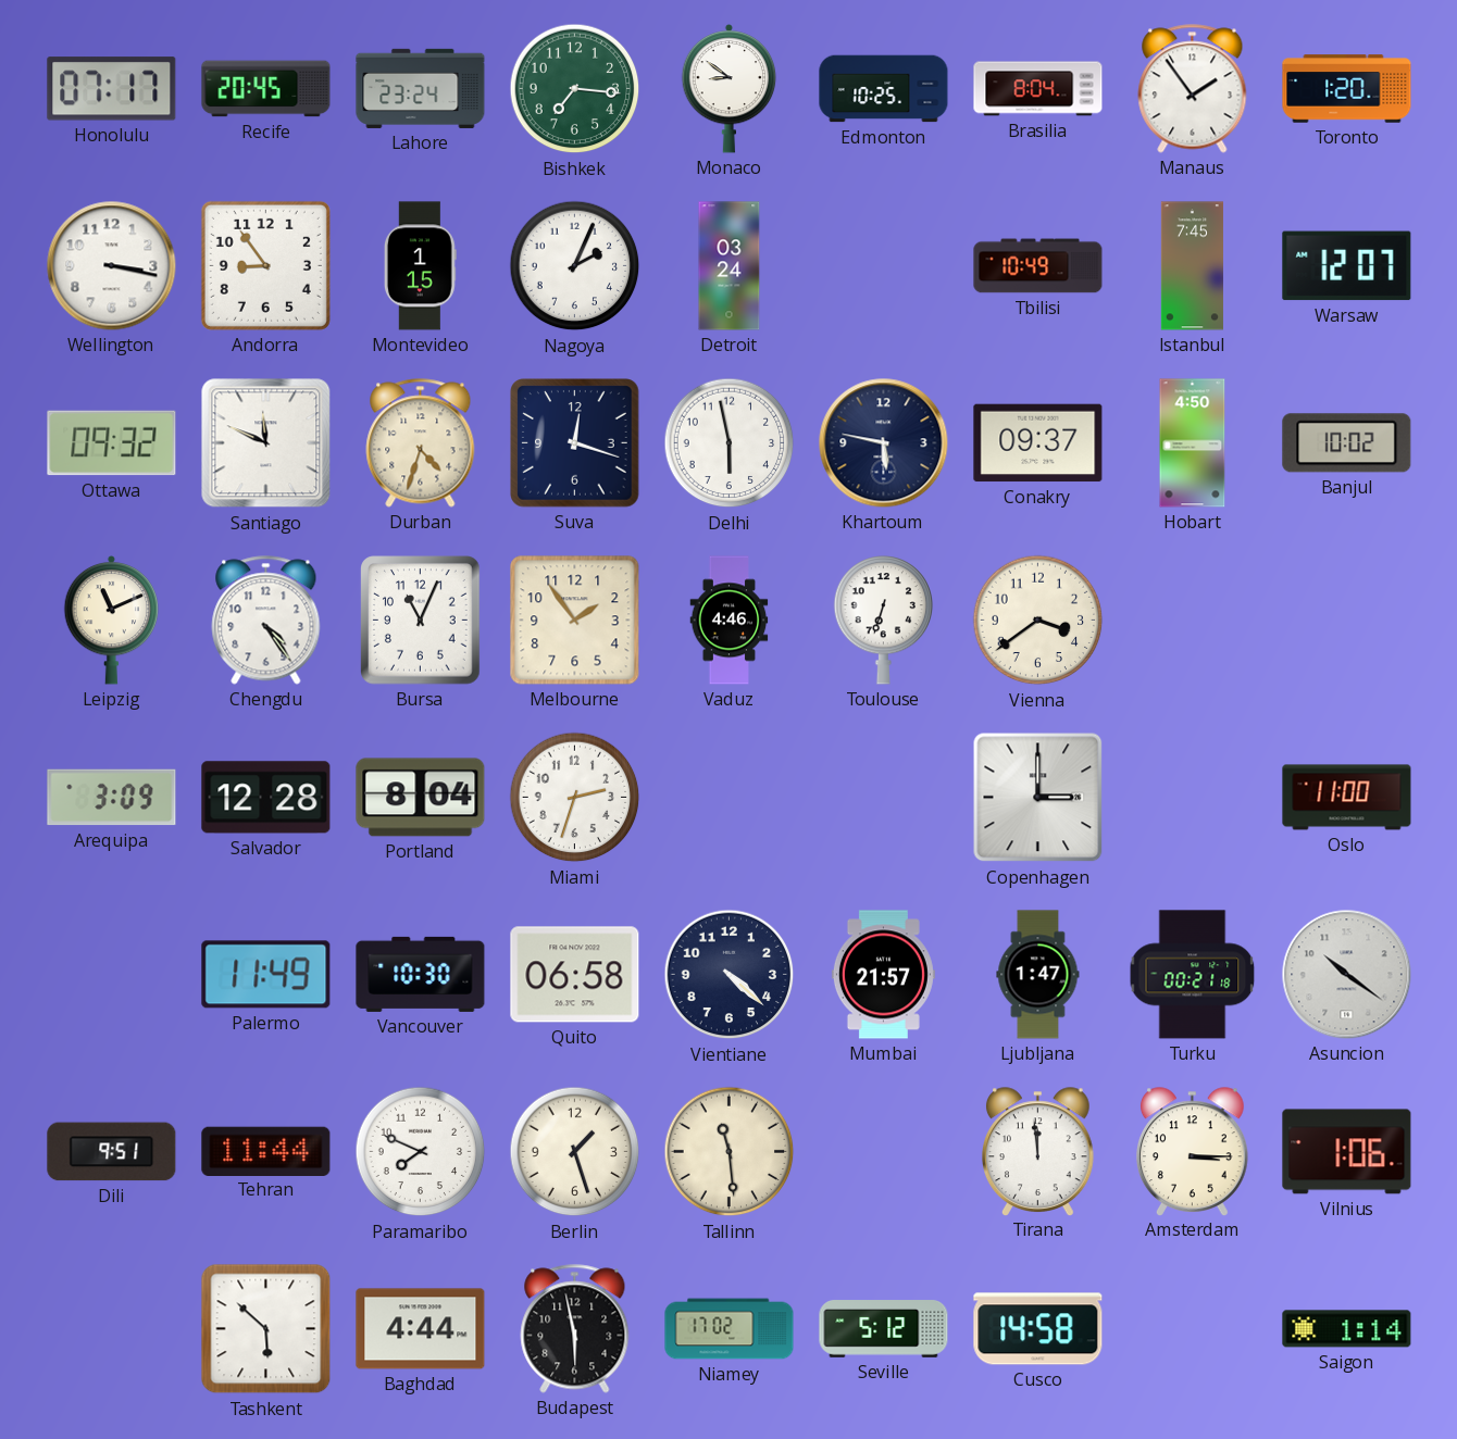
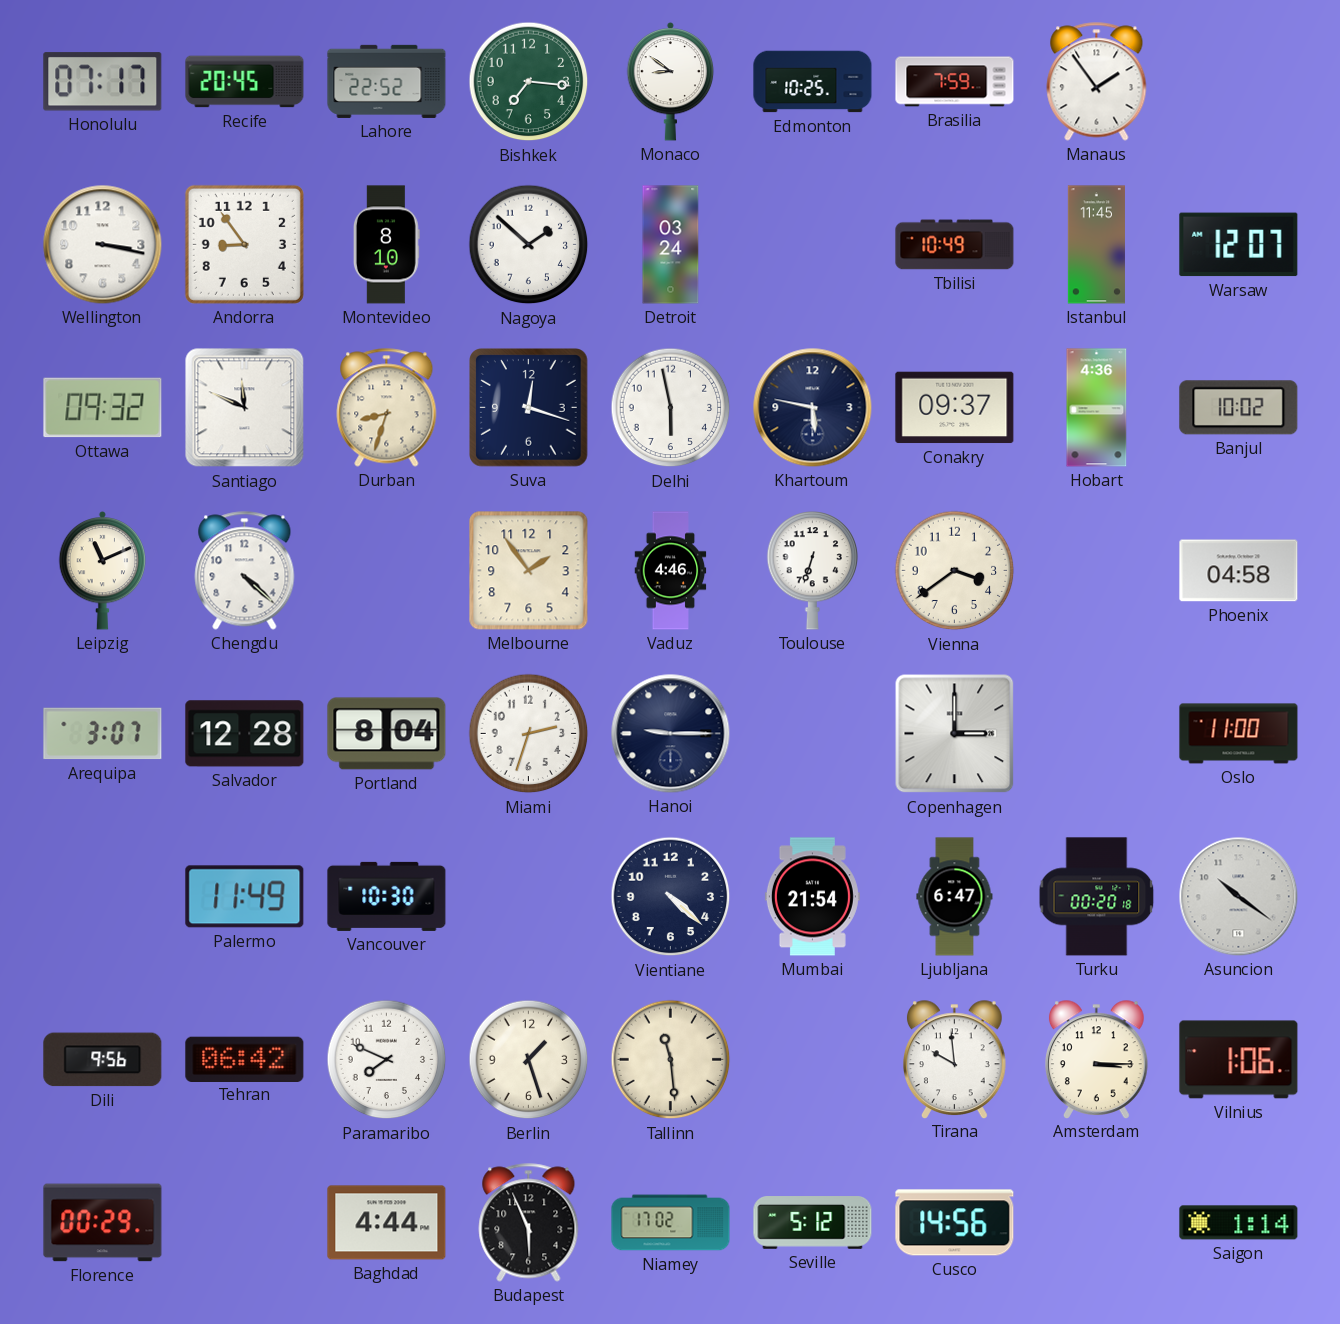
Lahore: 23:24 -> 22:52 (387, 81)
Brasilia: 8:04 -> 7:59 (955, 82)
Toronto: 1:20 -> none (1347, 89)
Montevideo: 1:15 -> 8:10 (386, 245)
Nagoya: 2:04 -> 1:52 (529, 245)
Istanbul: 7:45 -> 11:45 (1096, 245)
Durban: 4:33 -> 8:33 (387, 408)
Hobart: 4:50 -> 4:36 (1097, 408)
Chengdu: 4:24 -> 4:22 (245, 571)
Bursa: 11:04 -> none (421, 621)
Phoenix: none -> 04:58 (1239, 571)
Arequipa: 3:09 -> 3:07 (103, 734)
Hanoi: none -> 9:15 (671, 734)
Quito: 06:58 -> none (575, 975)
Mumbai: 21:57 -> 21:54 (812, 897)
Ljubljana: 1:47 -> 6:47 (955, 897)
Turku: 00:21 -> 00:20 (1097, 897)
Dili: 9:51 -> 9:56 (103, 1060)
Tehran: 11:44 -> 06:42 (245, 1059)
Tirana: 11:59 -> 9:59 (955, 1059)
Florence: none -> 00:29 (103, 1223)
Tashkent: 5:52 -> none (266, 1329)
Budapest: 5:58 -> 5:56 (529, 1223)
Cusco: 14:58 -> 14:56 (955, 1223)
